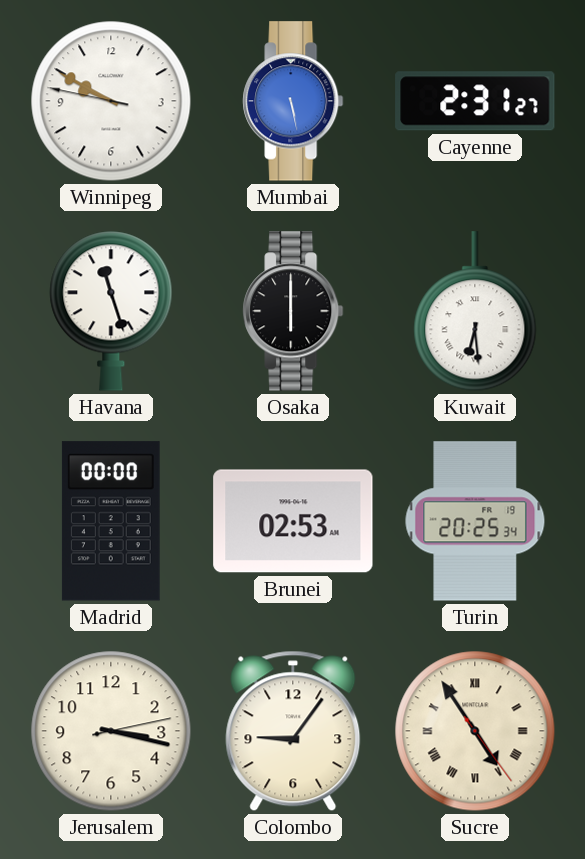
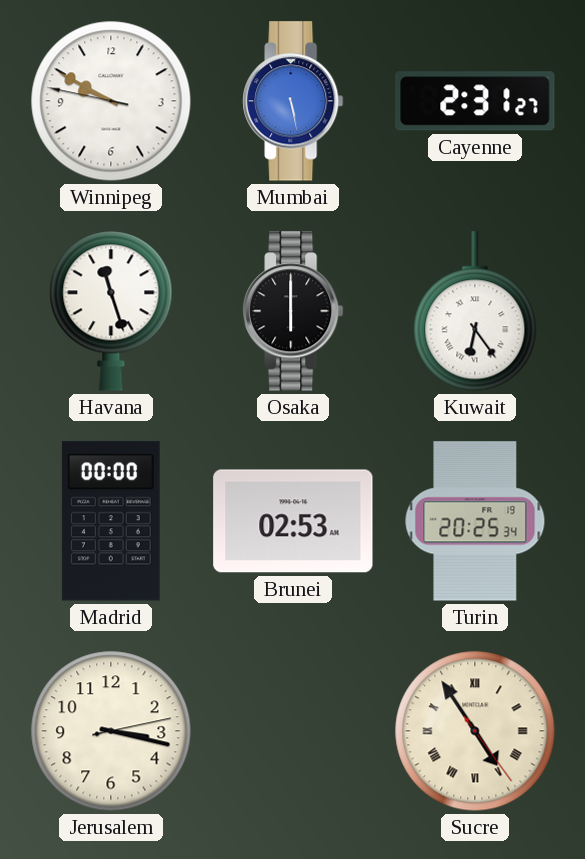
Kuwait: 6:29 -> 6:24 (475, 312)
Colombo: 9:06 -> none (293, 731)
